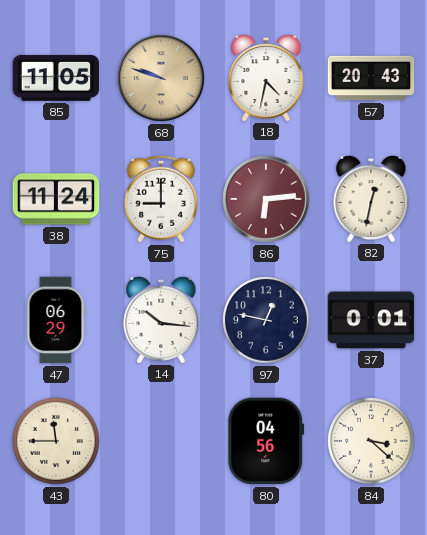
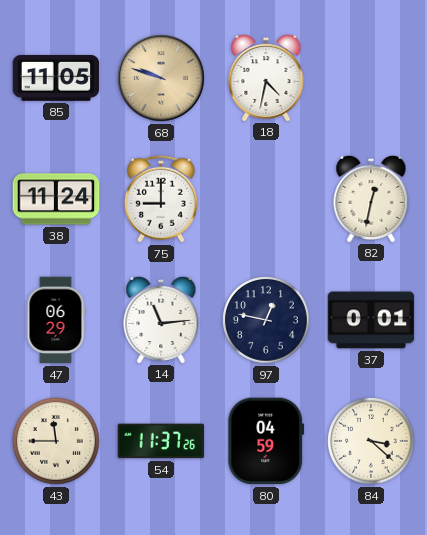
57: 20:43 -> none (371, 78)
86: 6:14 -> none (266, 199)
14: 10:16 -> 11:14 (161, 319)
54: none -> 11:37 (161, 441)
80: 04:56 -> 04:59 (266, 441)
